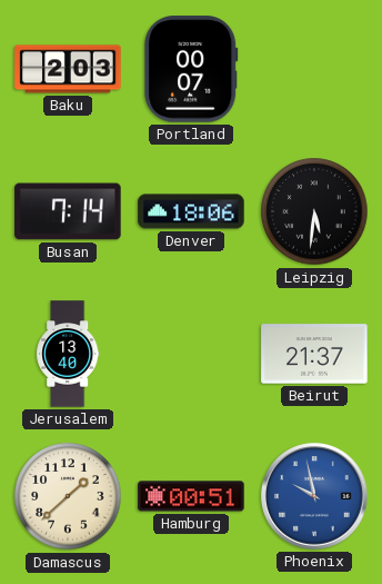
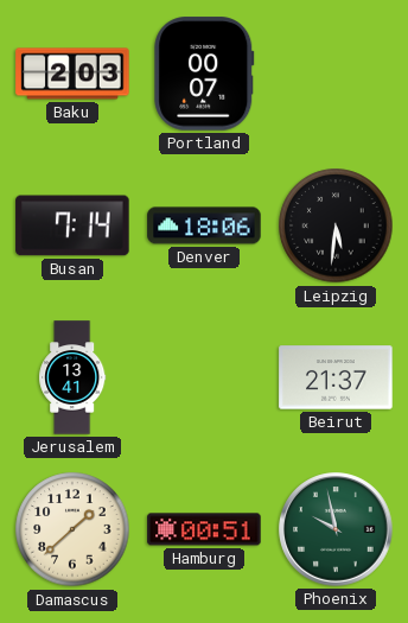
Jerusalem: 13:40 -> 13:41 (72, 377)
Phoenix dial: blue -> green (336, 529)
